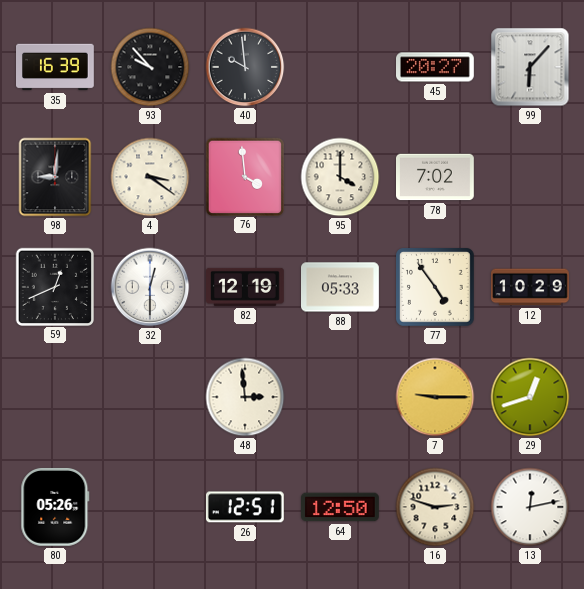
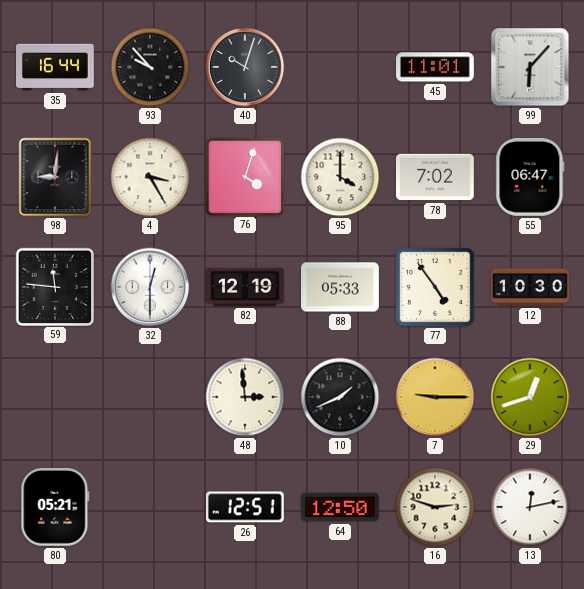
35: 16:39 -> 16:44 (56, 67)
40: 9:59 -> 10:03 (245, 67)
45: 20:27 -> 11:01 (436, 67)
4: 3:21 -> 3:25 (150, 177)
76: 3:59 -> 4:03 (244, 176)
55: none -> 06:47 (530, 178)
59: 12:41 -> 11:46 (54, 286)
12: 10:29 -> 10:30 (531, 287)
10: none -> 1:41 (340, 397)
80: 05:26 -> 05:21 (55, 507)
